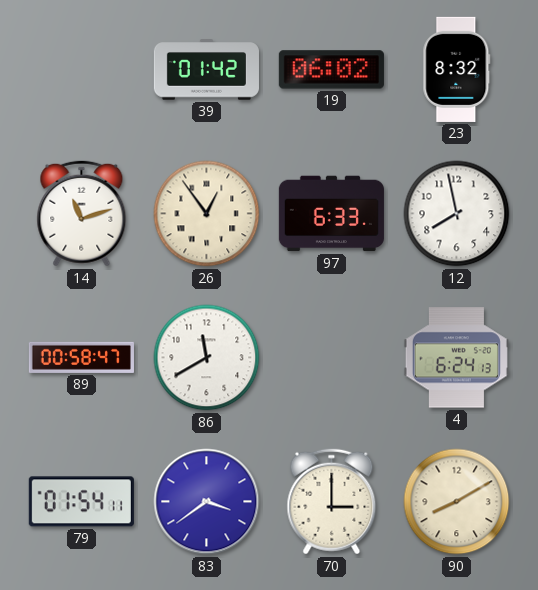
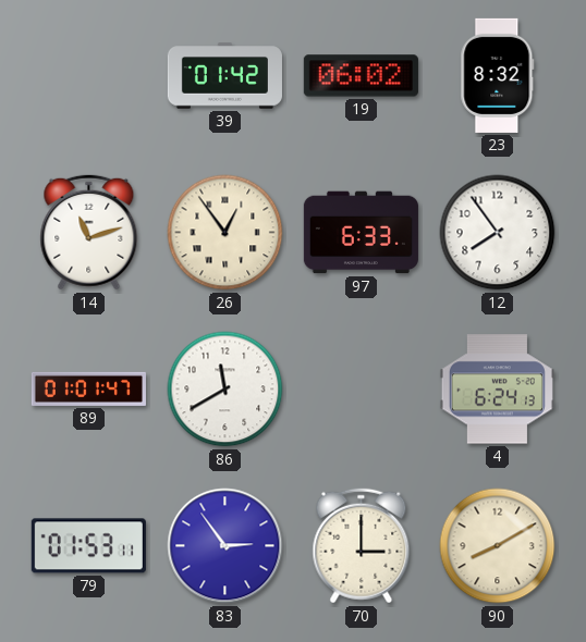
12: 7:58 -> 7:54 (498, 233)
89: 00:58 -> 01:01 (88, 388)
79: 01:54 -> 01:53 (88, 546)
83: 3:39 -> 2:54 (225, 546)
